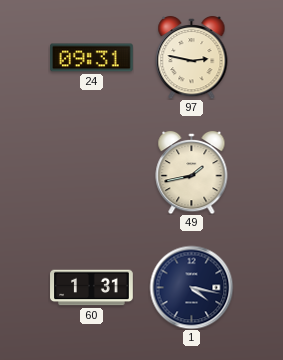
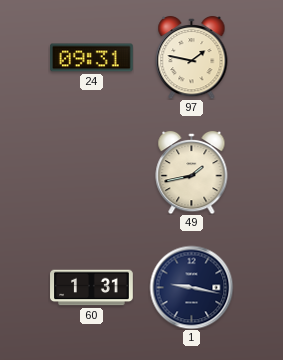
97: 2:47 -> 1:47 (192, 57)
1: 4:17 -> 9:17 (191, 287)
